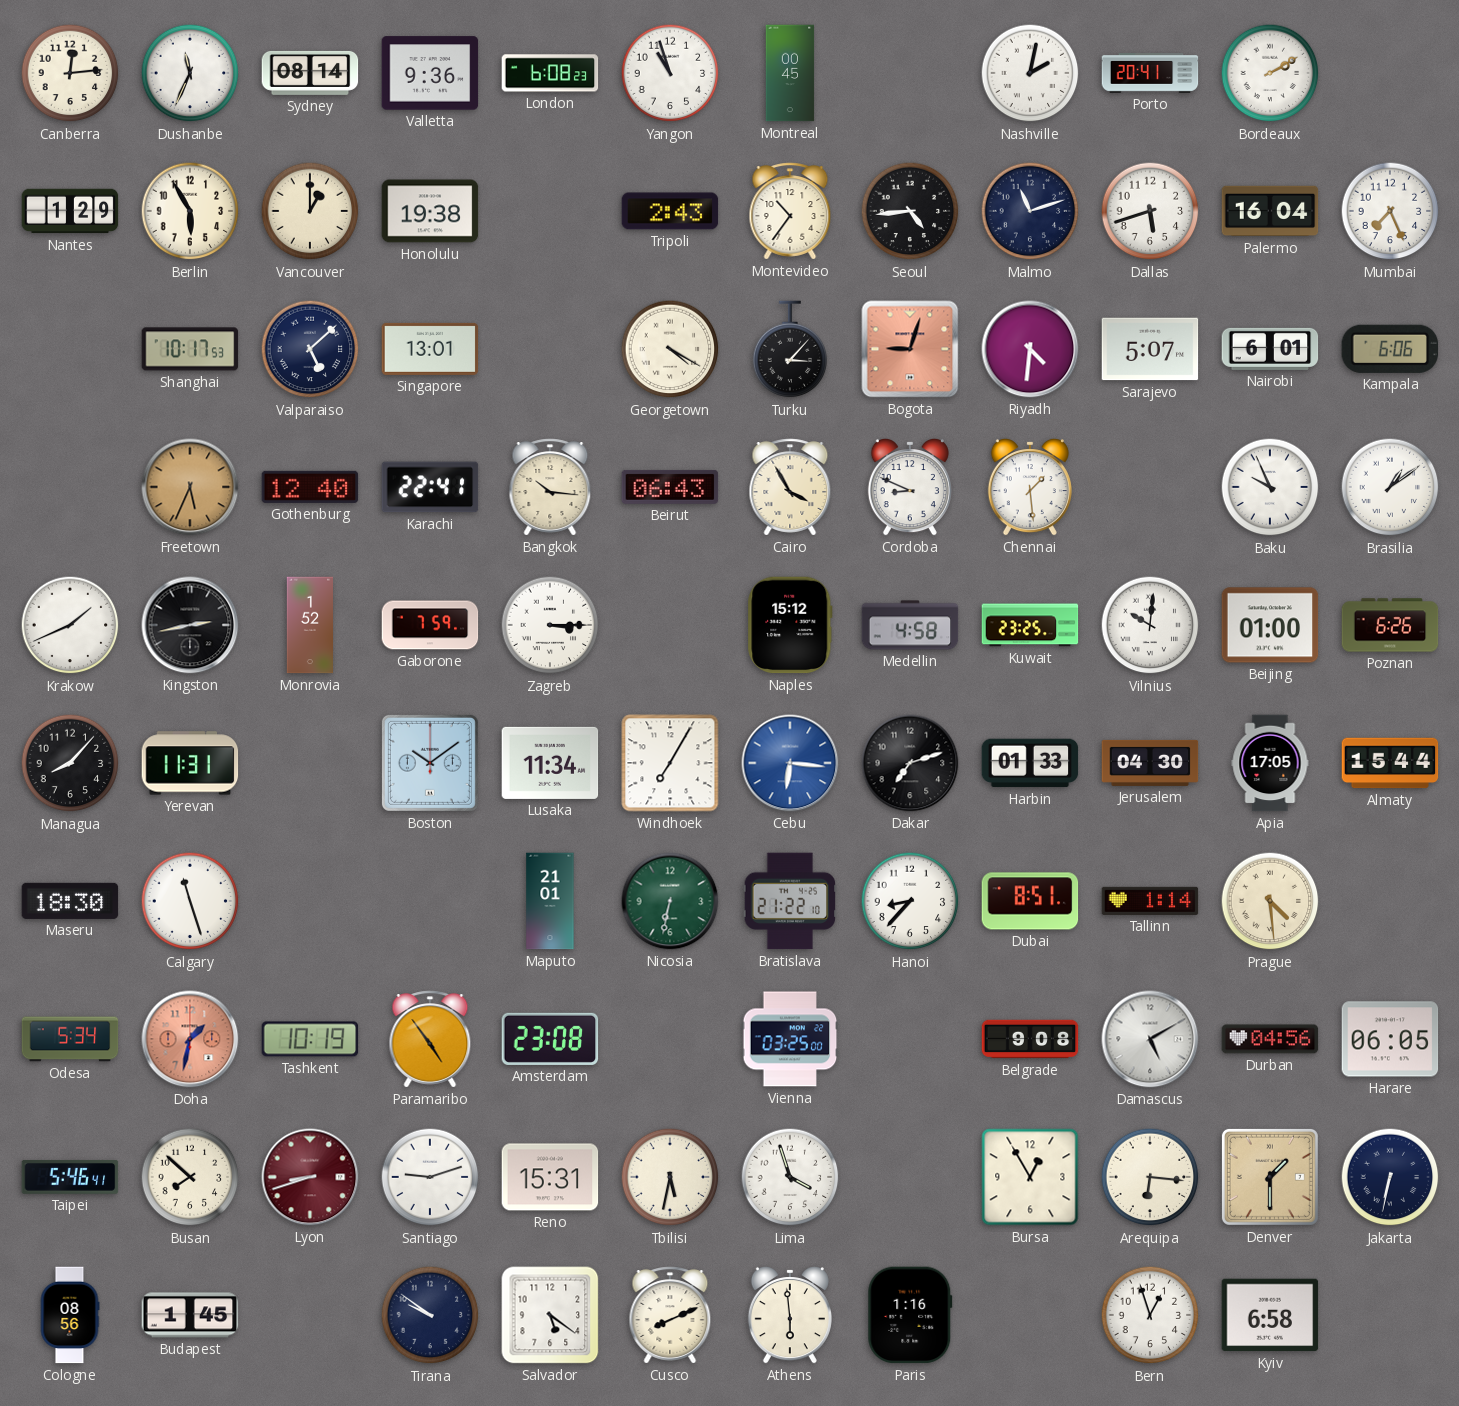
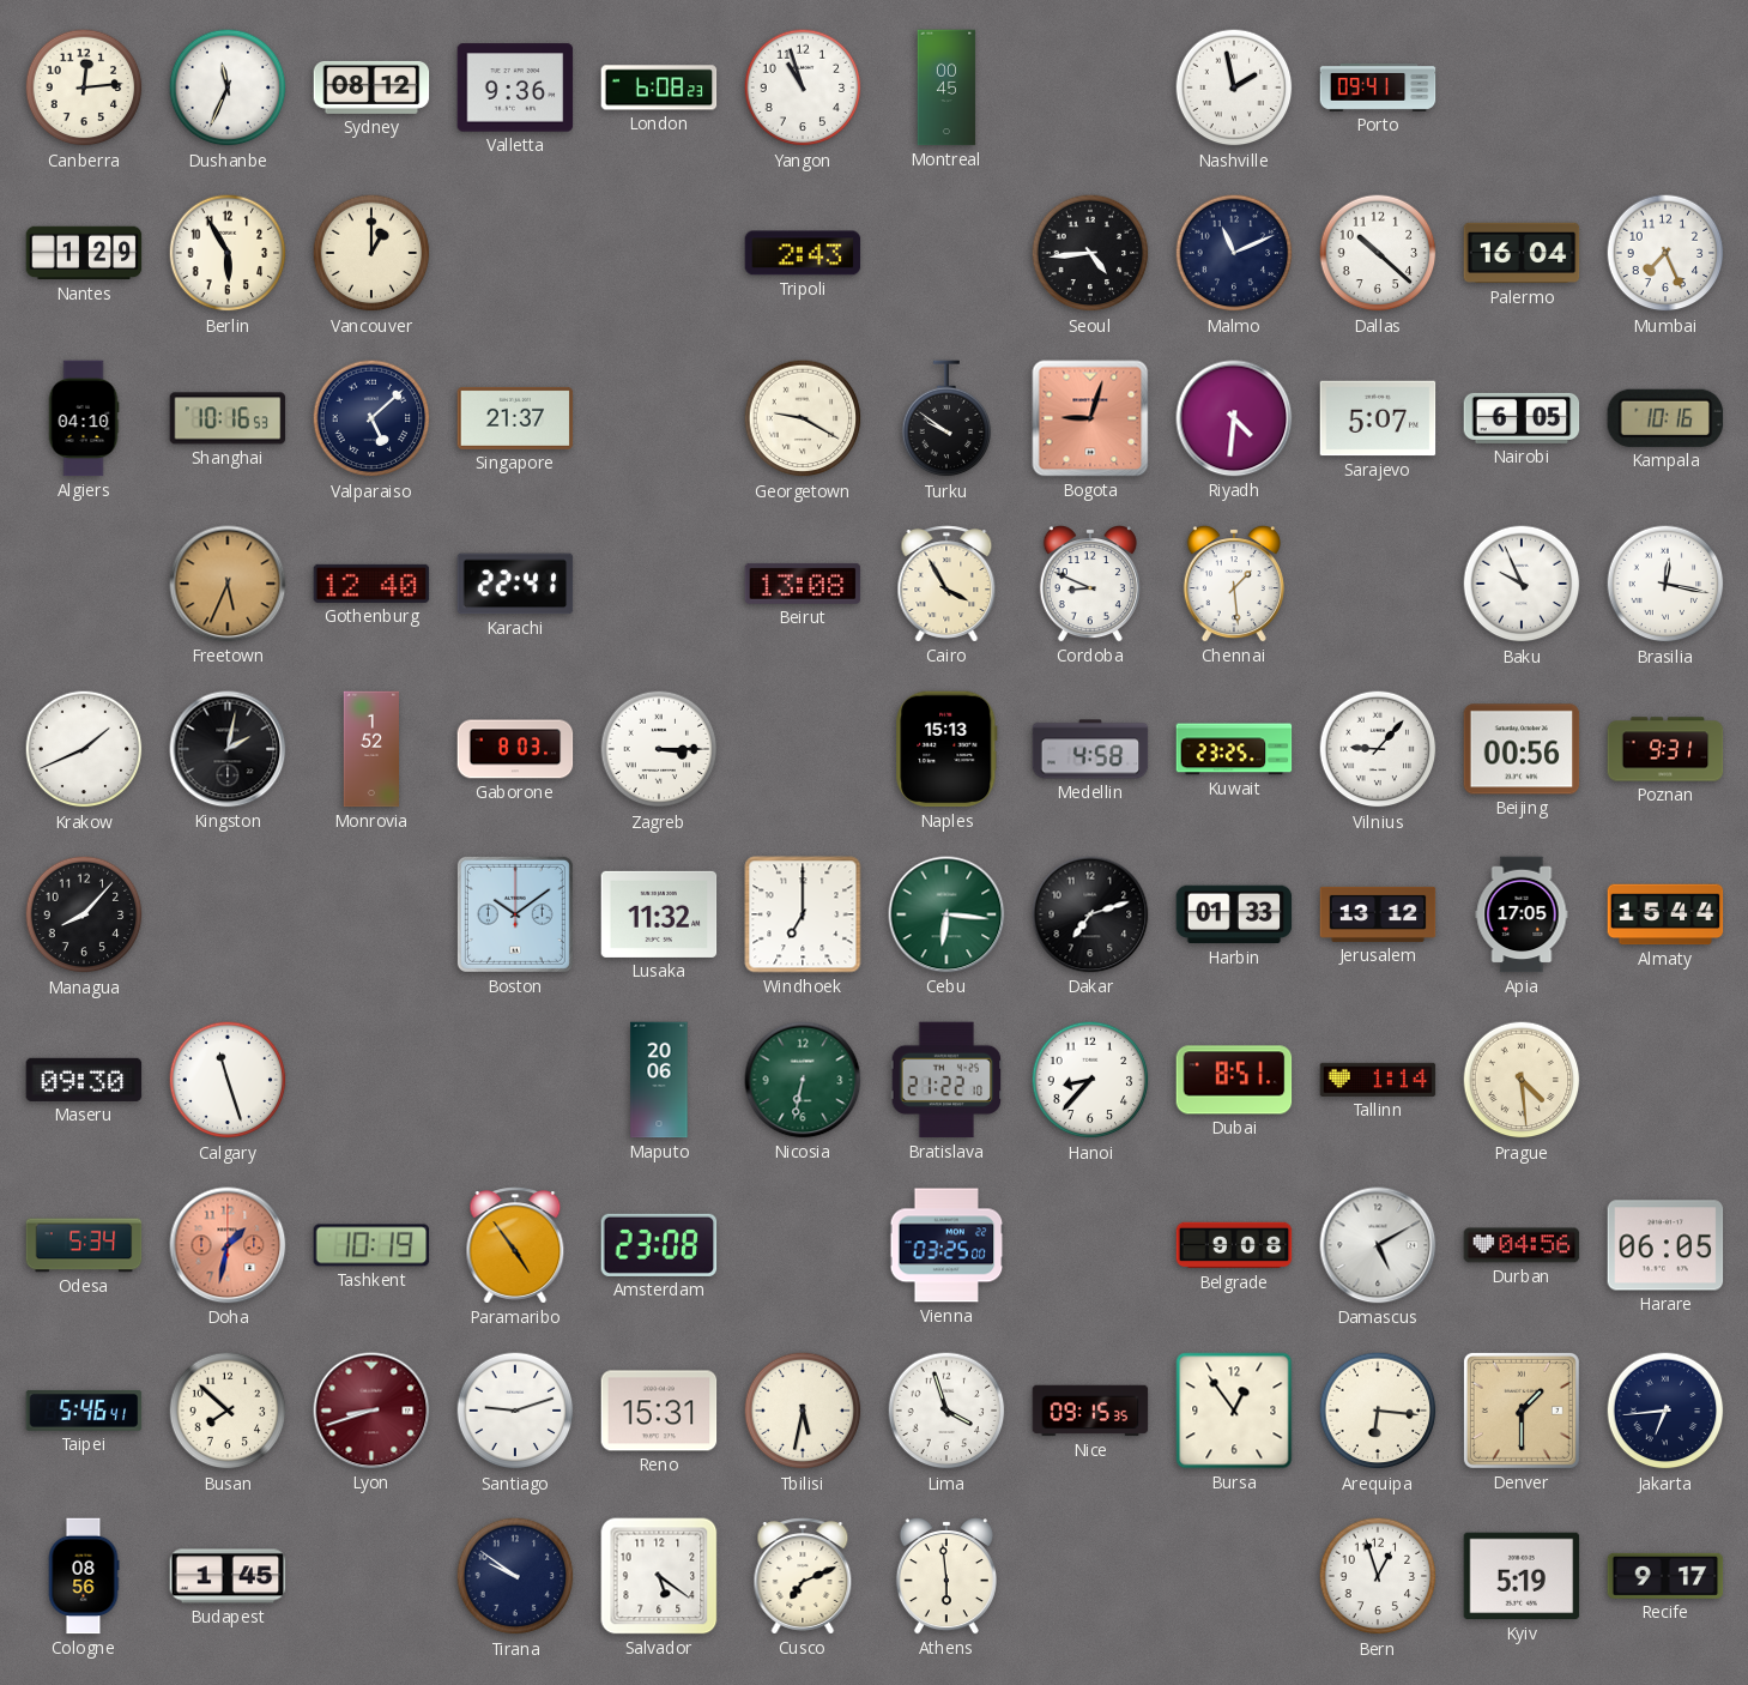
Sydney: 08:14 -> 08:12 (371, 87)
Nashville: 2:02 -> 1:58 (1234, 87)
Porto: 20:41 -> 09:41 (1378, 89)
Bordeaux: 2:10 -> none (1270, 73)
Honolulu: 19:38 -> none (430, 211)
Montevideo: 10:36 -> none (790, 211)
Malmo: 11:12 -> 11:11 (1234, 253)
Dallas: 5:42 -> 10:22 (1378, 253)
Algiers: none -> 04:10 (84, 418)
Shanghai: 10:17 -> 10:16 (228, 418)
Singapore: 13:01 -> 21:37 (515, 418)
Georgetown: 4:20 -> 9:20 (803, 418)
Turku: 3:07 -> 9:51 (946, 419)
Nairobi: 6:01 -> 6:05 (1522, 418)
Kampala: 6:06 -> 10:16 (1665, 418)
Bangkok: 10:16 -> none (550, 487)
Beirut: 06:43 -> 13:08 (803, 584)
Brasilia: 1:09 -> 12:17 (1665, 584)
Kingston: 2:43 -> 2:02 (228, 749)
Gaborone: 7:59 -> 8:03 (515, 749)
Naples: 15:12 -> 15:13 (946, 749)
Vilnius: 10:01 -> 9:07 (1378, 749)
Beijing: 01:00 -> 00:56 (1522, 749)
Poznan: 6:26 -> 9:31 (1665, 749)
Yerevan: 11:31 -> none (190, 763)
Lusaka: 11:34 -> 11:32 (659, 914)
Windhoek: 7:05 -> 7:00 (803, 914)
Cebu dial: blue -> green (946, 914)
Jerusalem: 04:30 -> 13:12 (1378, 914)
Maseru: 18:30 -> 09:30 (84, 1080)
Maputo: 21:01 -> 20:06 (659, 1080)
Nice: none -> 09:15 (1090, 1411)
Bursa: 12:55 -> 12:54 (1234, 1411)
Jakarta: 6:32 -> 6:44 (1665, 1411)
Cusco: 8:11 -> 7:11 (803, 1576)
Paris: 1:16 -> none (910, 1315)
Kyiv: 6:58 -> 5:19 (1522, 1576)
Recife: none -> 9:17 (1665, 1576)
